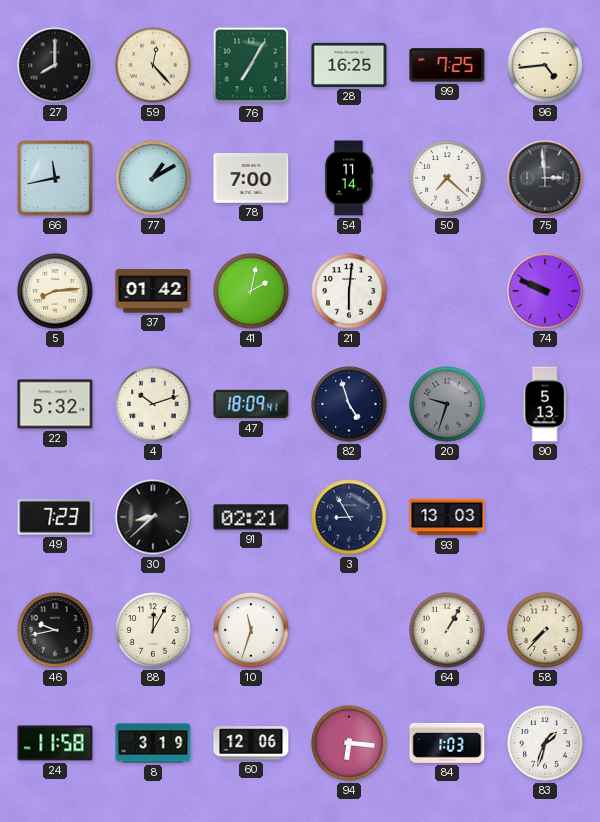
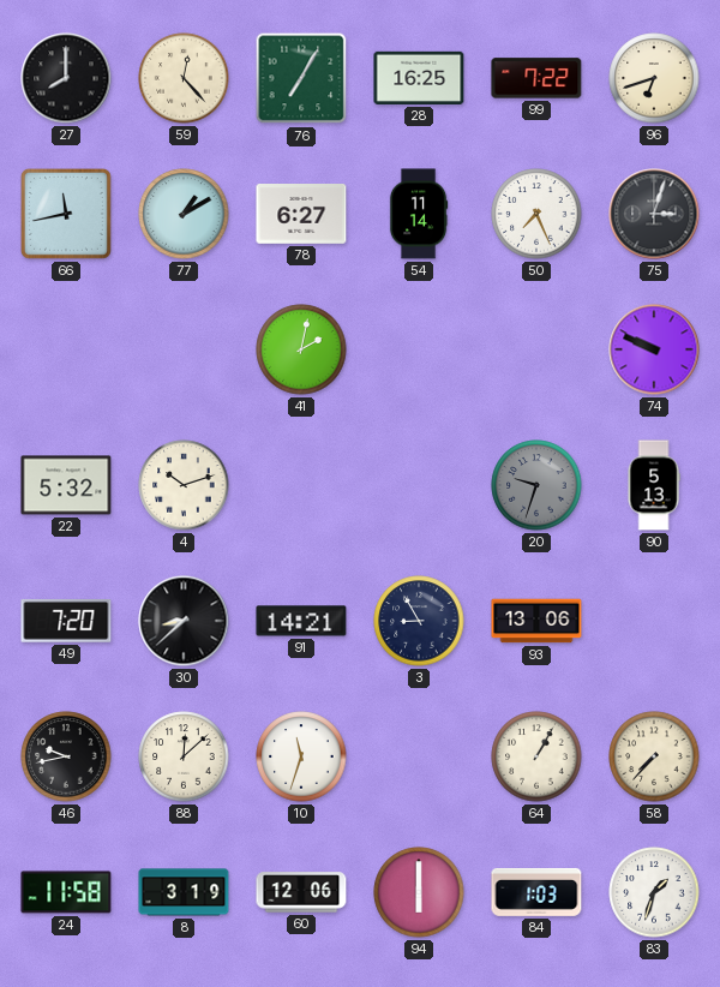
99: 7:25 -> 7:22 (536, 78)
96: 4:44 -> 6:42 (654, 78)
78: 7:00 -> 6:27 (301, 215)
50: 7:22 -> 7:26 (536, 214)
75: 2:59 -> 3:03 (654, 214)
5: 8:14 -> none (55, 291)
37: 01:42 -> none (153, 291)
21: 6:01 -> none (349, 291)
47: 18:09 -> none (251, 404)
82: 4:57 -> none (349, 404)
49: 7:23 -> 7:20 (66, 621)
91: 02:21 -> 14:21 (301, 621)
93: 13:03 -> 13:06 (536, 621)
88: 12:05 -> 12:08 (184, 756)
94: 6:16 -> 6:00 (419, 892)
